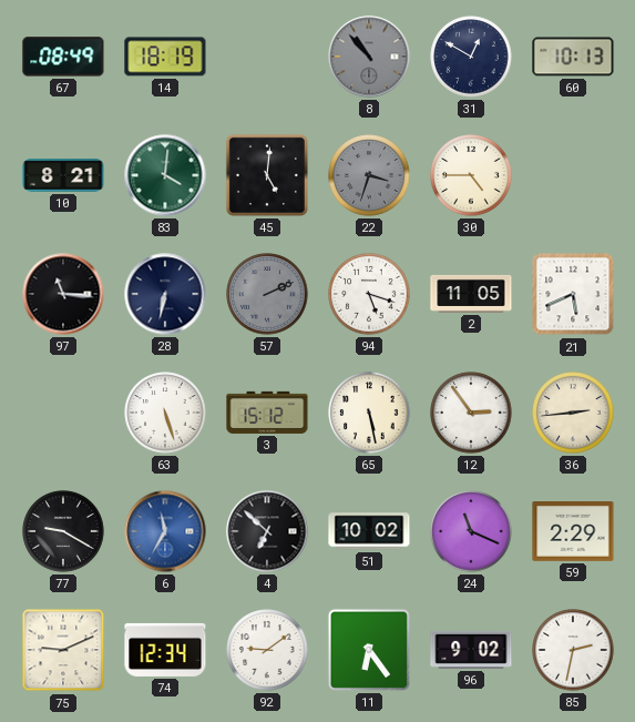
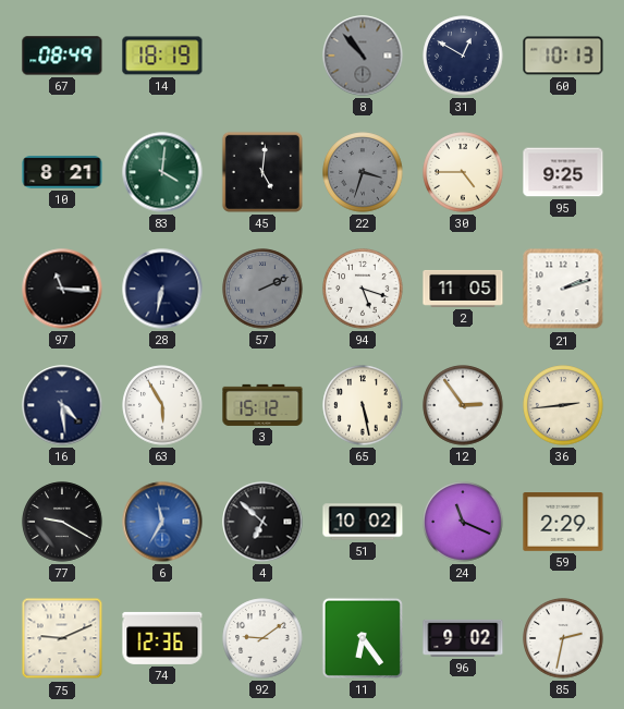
95: none -> 9:25 (563, 172)
21: 5:41 -> 2:12 (563, 289)
16: none -> 4:29 (62, 405)
63: 5:27 -> 5:55 (162, 405)
74: 12:34 -> 12:36 (162, 638)
